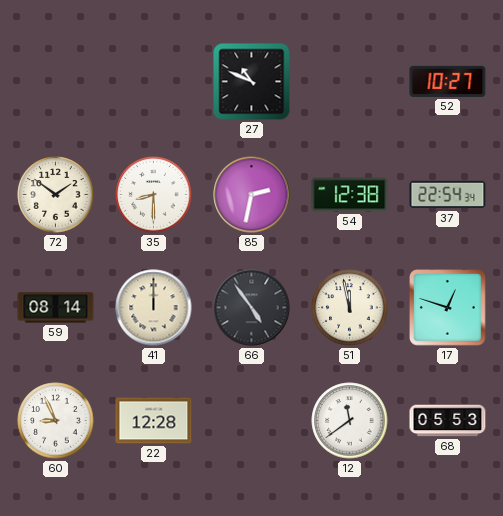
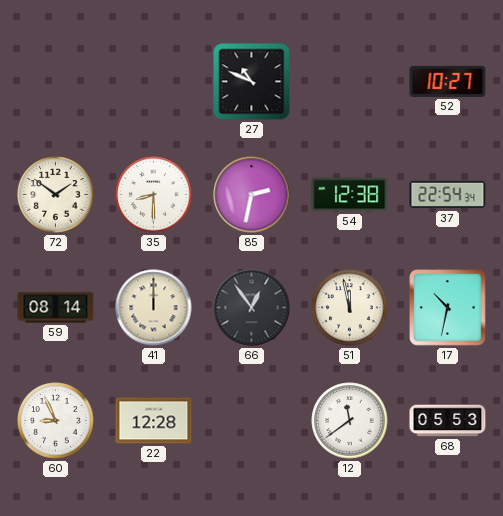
66: 4:54 -> 12:54 (252, 308)
17: 12:48 -> 10:32 (448, 308)
